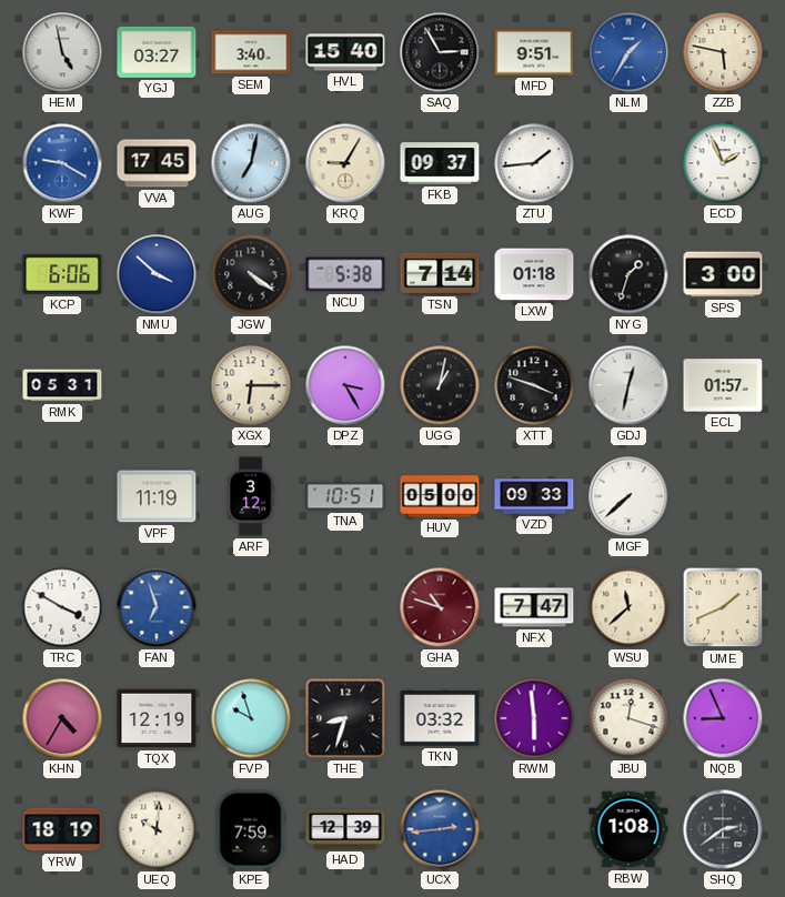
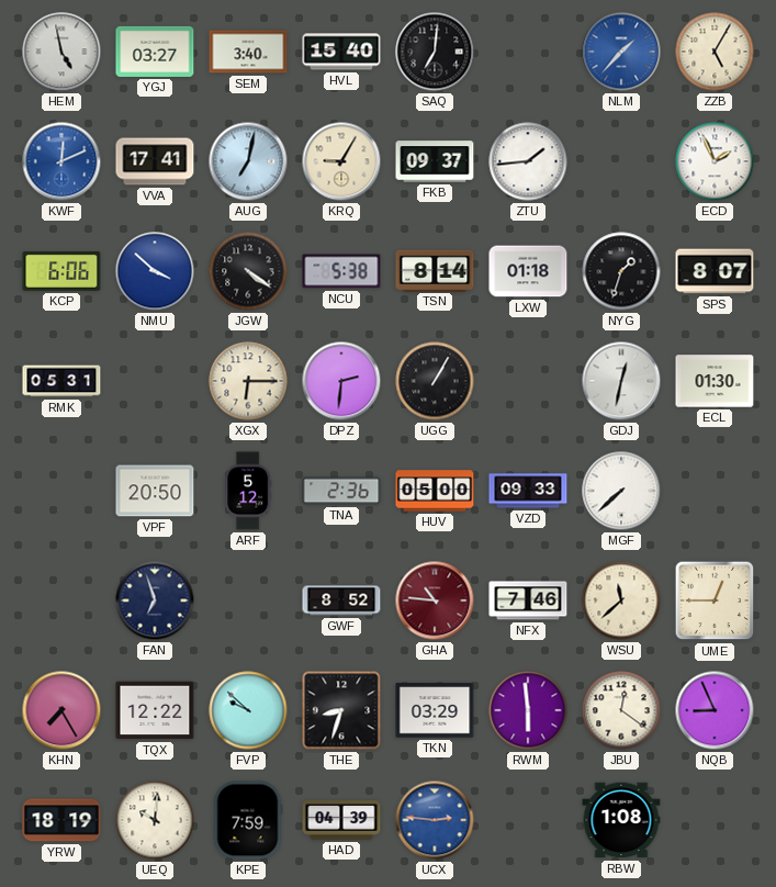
SAQ: 2:55 -> 7:01 (435, 52)
MFD: 9:51 -> none (534, 52)
NLM: 1:35 -> 1:37 (621, 52)
ZZB: 5:47 -> 5:05 (715, 52)
KWF: 9:20 -> 12:11 (61, 161)
VVA: 17:45 -> 17:41 (155, 161)
TSN: 7:14 -> 8:14 (435, 270)
SPS: 3:00 -> 8:07 (715, 271)
DPZ: 3:25 -> 2:31 (341, 381)
UGG: 1:02 -> 1:05 (435, 381)
XTT: 3:48 -> none (534, 385)
ECL: 01:57 -> 01:30 (715, 381)
VPF: 11:19 -> 20:50 (155, 491)
ARF: 3:12 -> 5:12 (248, 491)
TNA: 10:51 -> 2:36 (341, 491)
TRC: 3:50 -> none (62, 607)
FAN dial: blue -> navy (155, 600)
GWF: none -> 8:52 (341, 600)
GHA: 10:48 -> 10:46 (435, 600)
NFX: 7:47 -> 7:46 (528, 600)
UME: 1:41 -> 12:45 (715, 600)
KHN: 4:35 -> 7:25 (61, 710)
TQX: 12:19 -> 12:22 (155, 710)
FVP: 9:57 -> 9:52 (248, 710)
TKN: 03:32 -> 03:29 (435, 710)
JBU: 12:18 -> 12:21 (621, 710)
HAD: 12:39 -> 04:39 (341, 820)
UCX: 2:44 -> 2:46 (435, 820)
SHQ: 2:39 -> none (723, 829)
